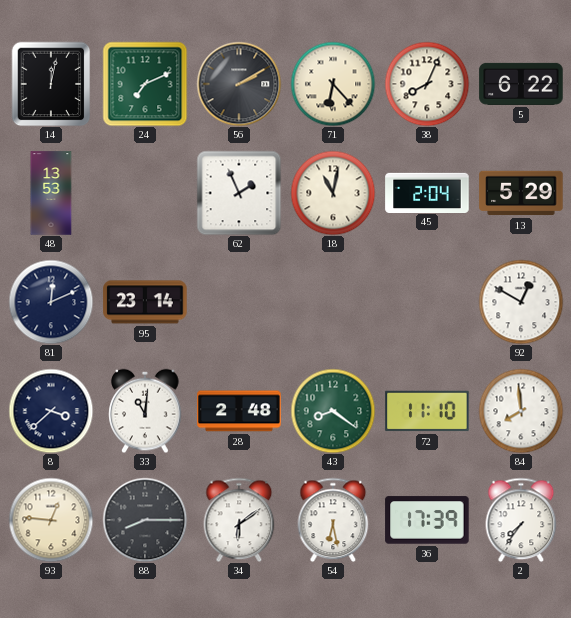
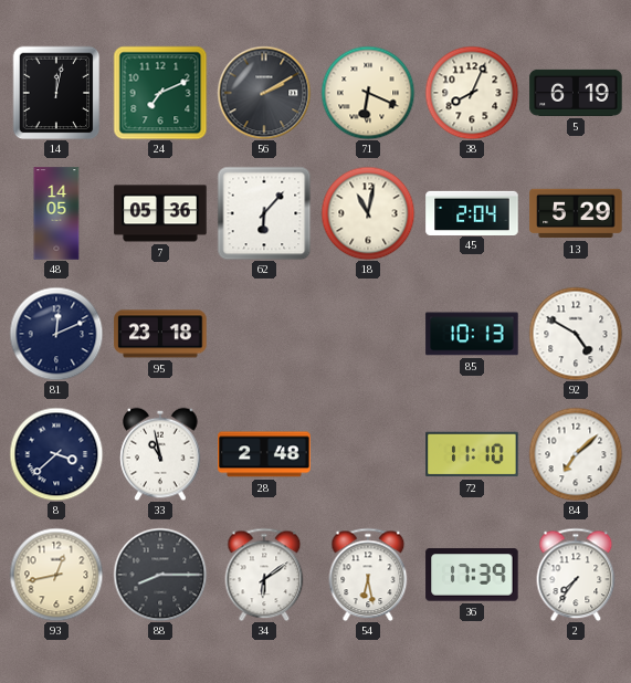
71: 6:23 -> 6:19 (368, 93)
5: 6:22 -> 6:19 (576, 93)
48: 13:53 -> 14:05 (56, 213)
7: none -> 05:36 (160, 213)
62: 1:56 -> 6:07 (264, 213)
95: 23:14 -> 23:18 (160, 334)
85: none -> 10:13 (472, 334)
92: 12:50 -> 4:50 (576, 334)
33: 11:01 -> 10:58 (160, 454)
43: 8:21 -> none (333, 411)
84: 7:59 -> 7:08 (576, 454)
93: 12:46 -> 12:43 (56, 575)
